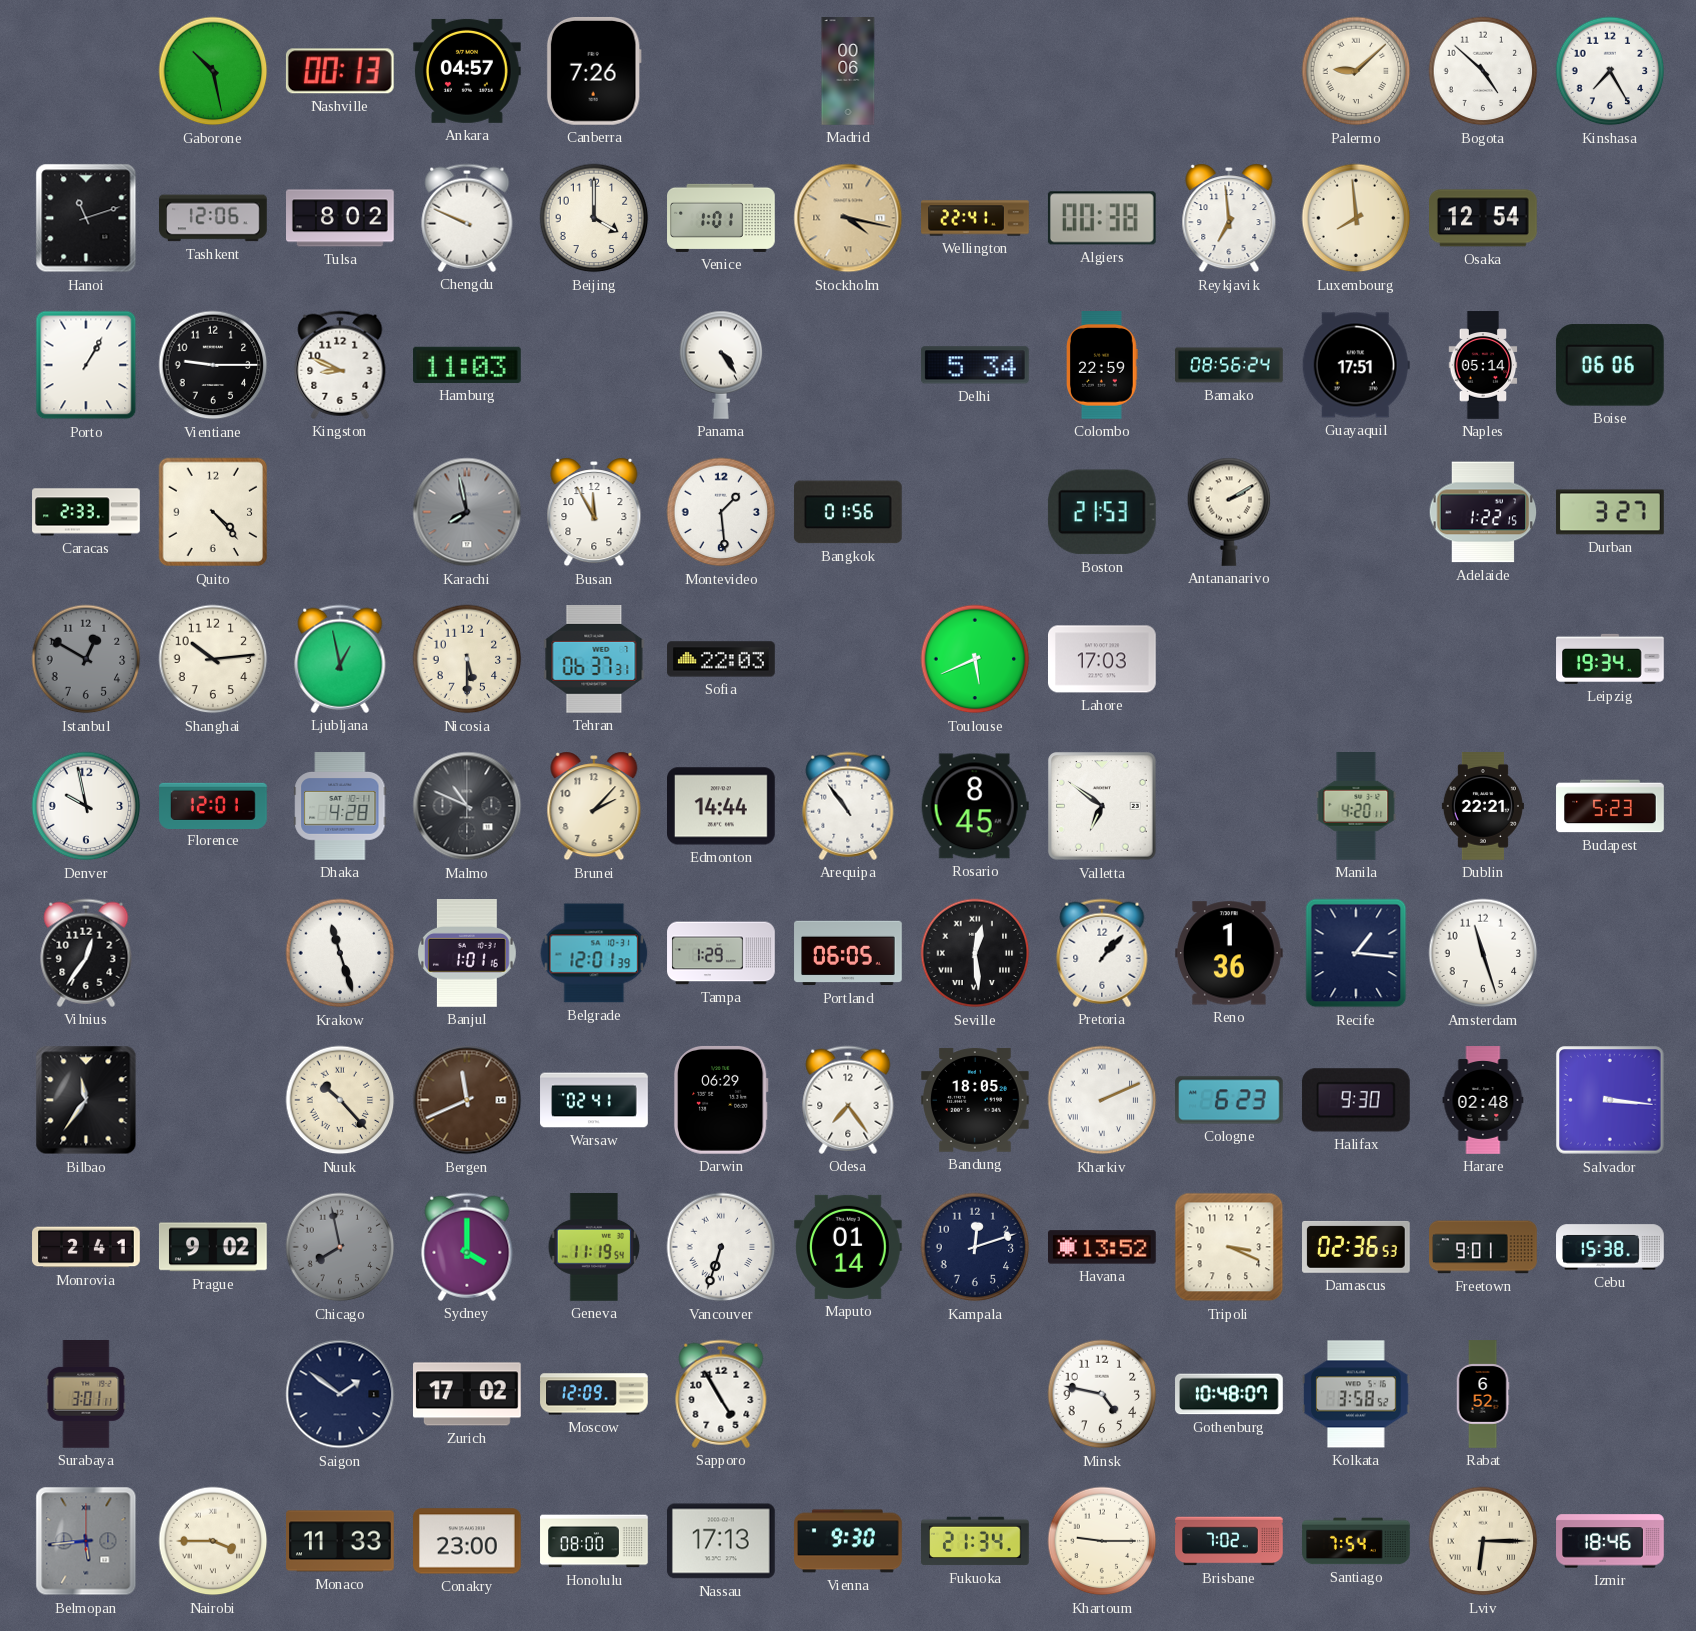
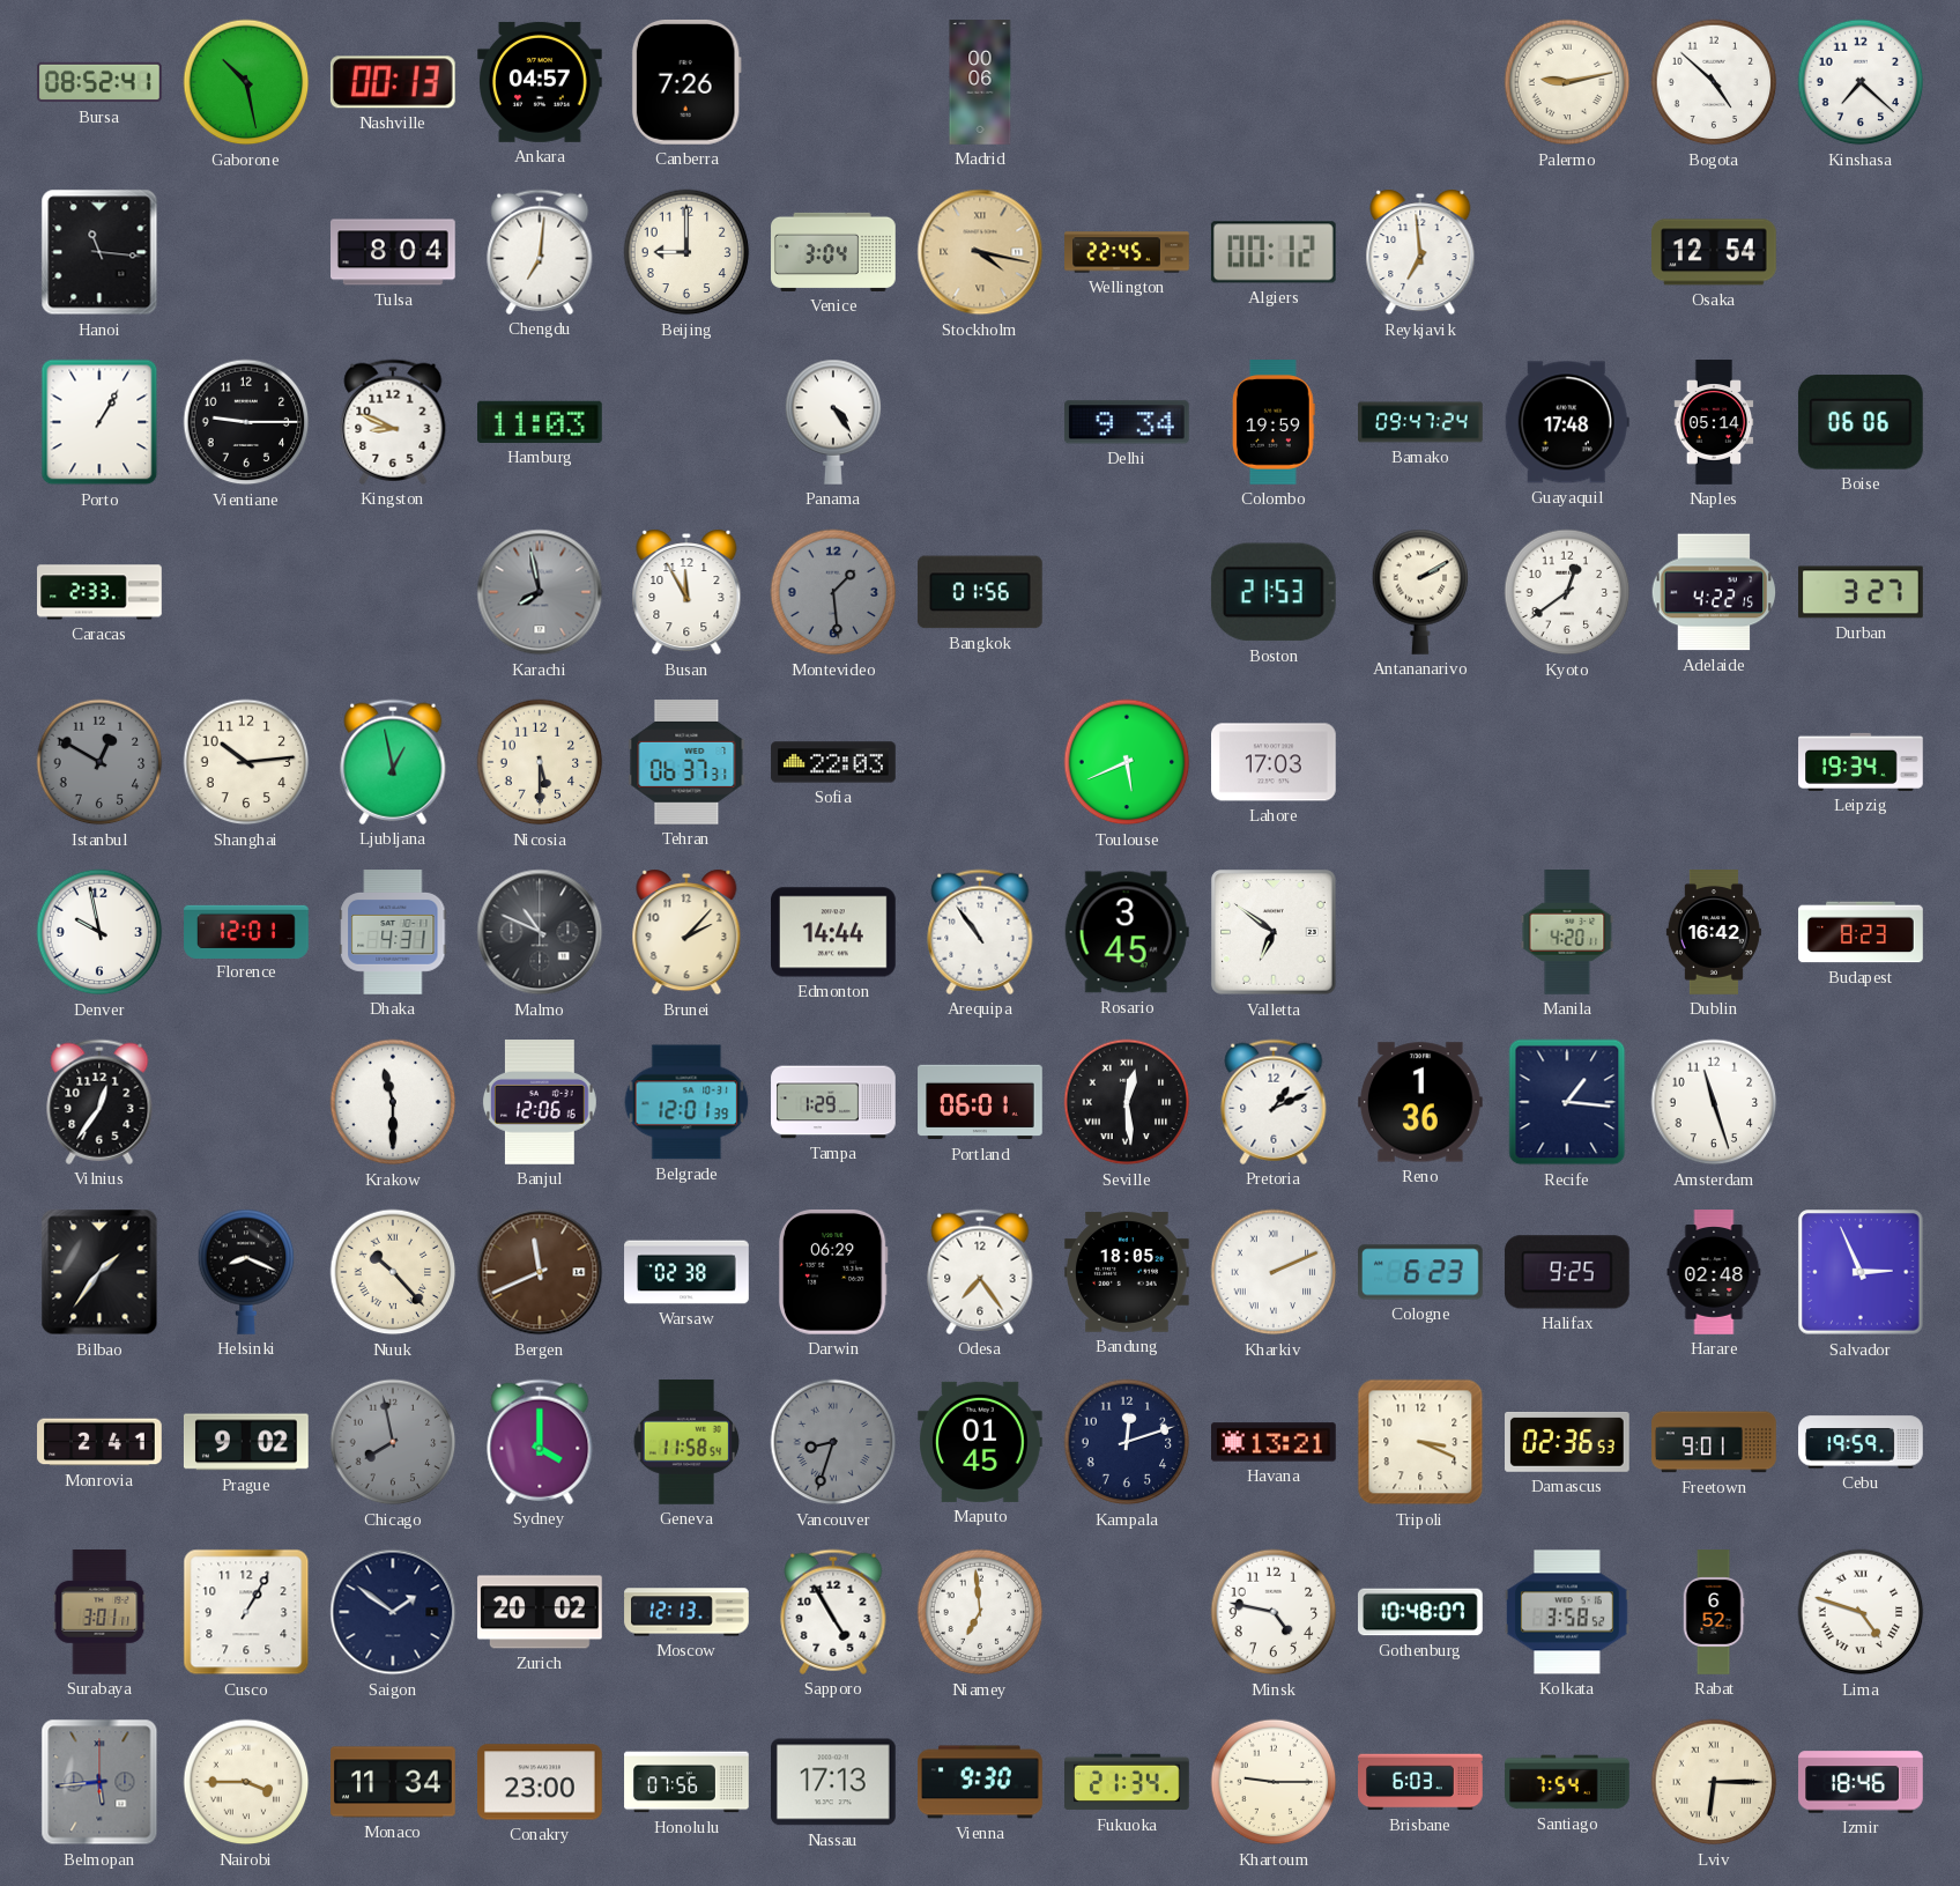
Bursa: none -> 08:52 (99, 82)
Palermo: 9:08 -> 9:13 (1567, 82)
Kinshasa: 7:25 -> 7:22 (1861, 82)
Hanoi: 11:12 -> 11:16 (99, 252)
Tashkent: 12:06 -> none (214, 218)
Tulsa: 8:02 -> 8:04 (394, 252)
Chengdu: 9:49 -> 7:01 (540, 252)
Beijing: 4:00 -> 9:00 (686, 252)
Venice: 1:01 -> 3:04 (833, 252)
Wellington: 22:41 -> 22:45 (1127, 252)
Algiers: 00:38 -> 00:12 (1274, 252)
Luxembourg: 7:59 -> none (1356, 218)
Delhi: 5:34 -> 9:34 (1127, 422)
Colombo: 22:59 -> 19:59 (1275, 422)
Bamako: 08:56 -> 09:47 (1420, 422)
Guayaquil: 17:51 -> 17:48 (1567, 422)
Quito: 4:23 -> none (213, 512)
Montevideo dial: white -> grey (833, 592)
Kyoto: none -> 12:39 (1567, 592)
Adelaide: 1:22 -> 4:22 (1714, 592)
Dhaka: 4:28 -> 4:31 (393, 933)
Rosario: 8:45 -> 3:45 (1127, 932)
Dublin: 22:21 -> 16:42 (1714, 932)
Budapest: 5:23 -> 8:23 (1861, 932)
Krakow: 11:27 -> 11:30 (393, 1102)
Banjul: 1:01 -> 12:06 (540, 1103)
Portland: 06:05 -> 06:01 (980, 1102)
Pretoria: 1:07 -> 1:11 (1274, 1102)
Bilbao: 11:36 -> 1:36 (99, 1272)
Helsinki: none -> 8:19 (246, 1272)
Warsaw: 02:41 -> 02:38 (686, 1272)
Halifax: 9:30 -> 9:25 (1567, 1272)
Salvador: 3:16 -> 2:56 (1861, 1272)
Geneva: 11:19 -> 11:58 (686, 1443)
Vancouver: 6:33 -> 8:33 (833, 1442)
Vancouver dial: white -> grey (833, 1442)
Maputo: 01:14 -> 01:45 (981, 1442)
Havana: 13:52 -> 13:21 (1275, 1442)
Cebu: 15:38 -> 19:59 (1861, 1442)
Cusco: none -> 1:05 (246, 1612)
Zurich: 17:02 -> 20:02 (541, 1612)
Moscow: 12:09 -> 12:13 (686, 1612)
Niamey: none -> 6:59 (980, 1612)
Lima: none -> 4:48 (1861, 1612)
Monaco: 11:33 -> 11:34 (393, 1782)
Honolulu: 08:00 -> 07:56 (686, 1782)
Brisbane: 7:02 -> 6:03 (1420, 1782)
